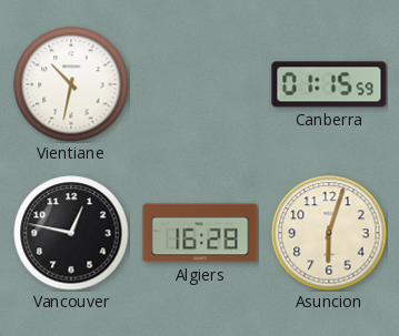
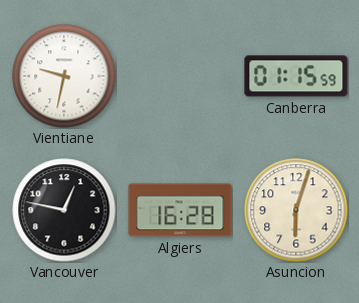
Vientiane: 10:32 -> 9:32 (64, 76)
